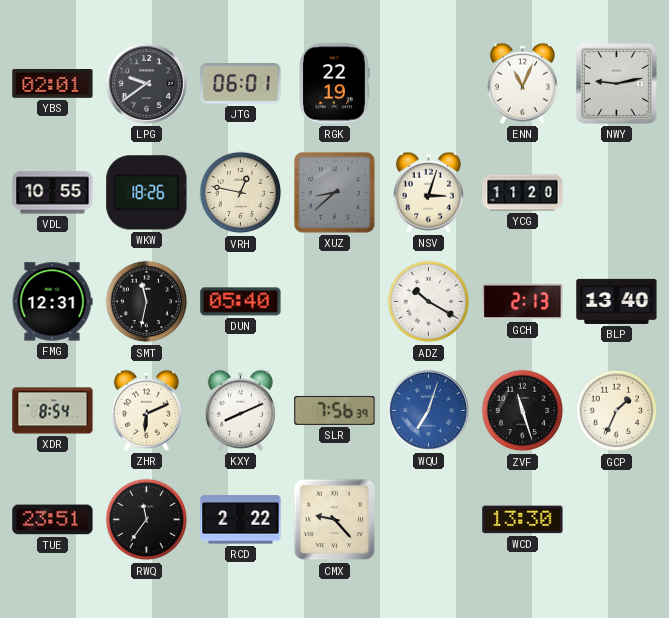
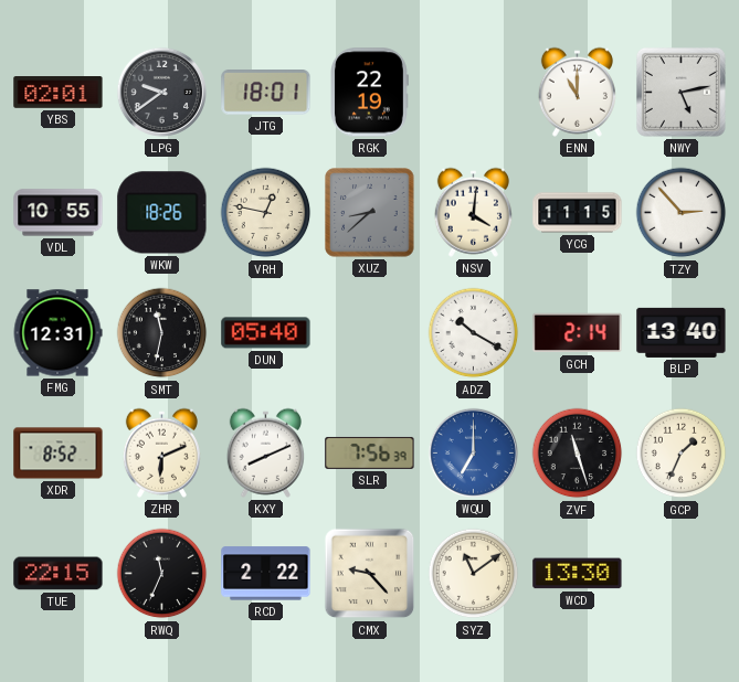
JTG: 06:01 -> 18:01 (266, 93)
ENN: 11:04 -> 11:00 (577, 92)
NWY: 9:13 -> 5:13 (680, 92)
NSV: 3:03 -> 4:01 (473, 212)
YCG: 11:20 -> 11:15 (578, 213)
TZY: none -> 2:53 (682, 213)
GCH: 2:13 -> 2:14 (578, 333)
XDR: 8:54 -> 8:52 (59, 454)
WQU: 7:03 -> 7:00 (473, 452)
TUE: 23:51 -> 22:15 (59, 574)
RWQ: 11:36 -> 11:34 (162, 574)
SYZ: none -> 11:09 (474, 574)
